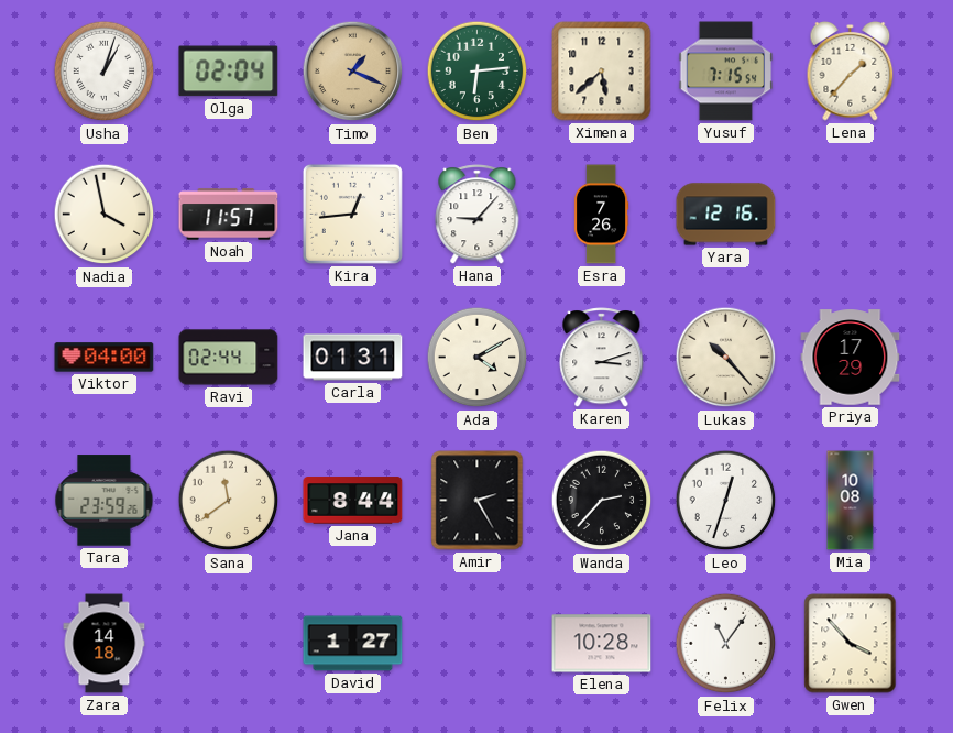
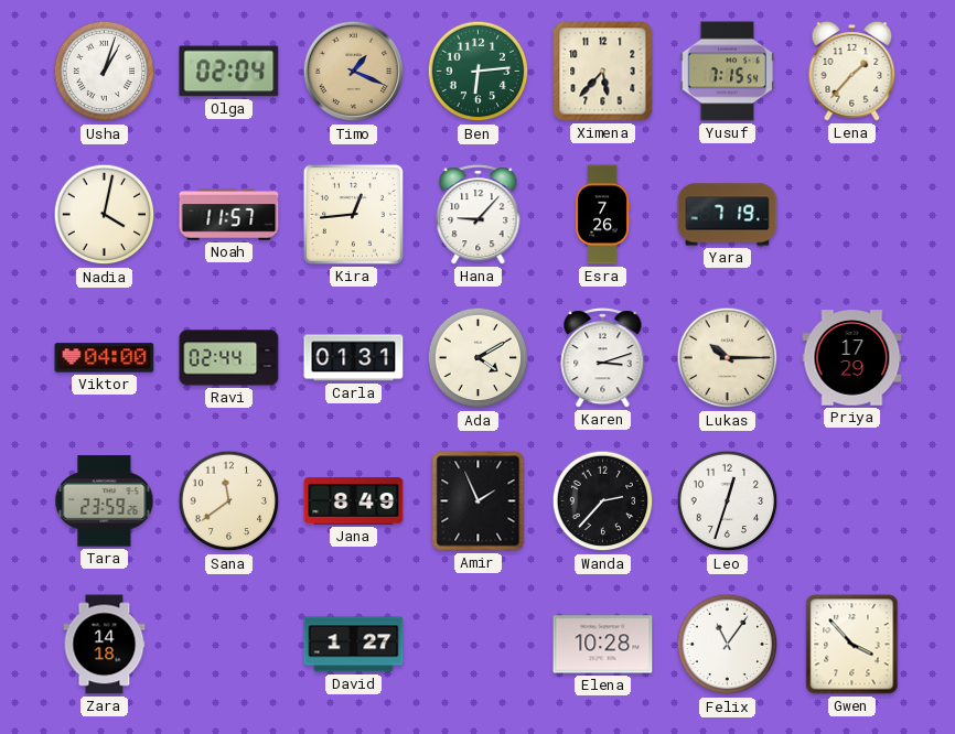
Ximena: 5:38 -> 5:37 (603, 72)
Nadia: 3:58 -> 4:02 (105, 215)
Yara: 12:16 -> 7:19 (728, 215)
Lukas: 10:23 -> 10:15 (728, 358)
Jana: 8:44 -> 8:49 (354, 501)
Amir: 2:25 -> 1:56 (479, 501)
Mia: 10:08 -> none (851, 501)
